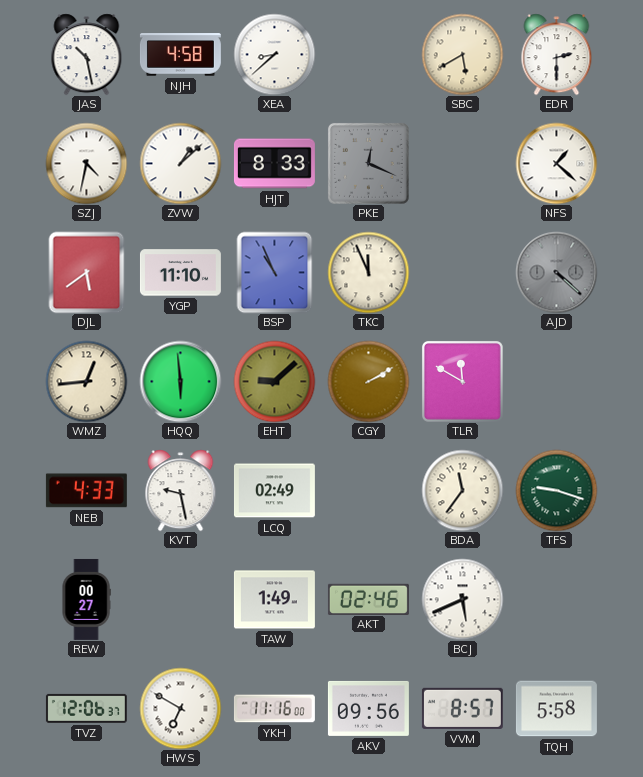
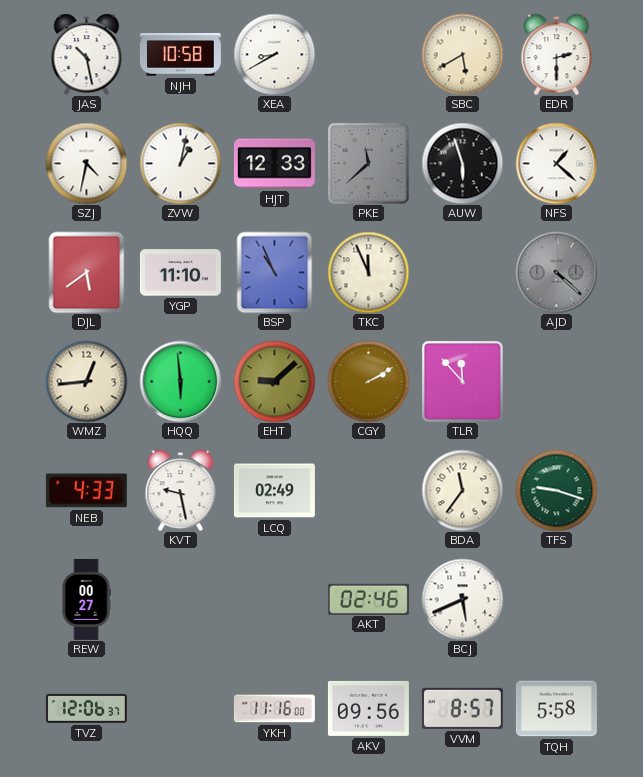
NJH: 4:58 -> 10:58 (180, 55)
XEA: 8:38 -> 8:40 (274, 54)
ZVW: 1:08 -> 1:02 (180, 163)
HJT: 8:33 -> 12:33 (274, 164)
PKE: 12:19 -> 11:38 (368, 163)
AUW: none -> 5:57 (462, 163)
TLR: 11:50 -> 11:53 (462, 381)
TAW: 1:49 -> none (274, 600)
HWS: 6:50 -> none (180, 708)
